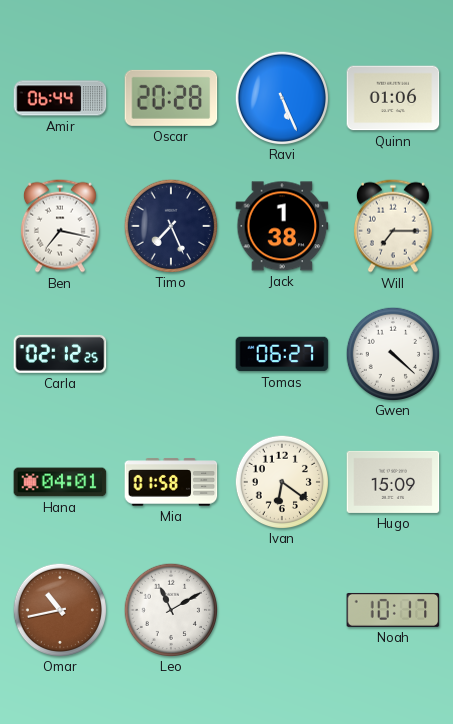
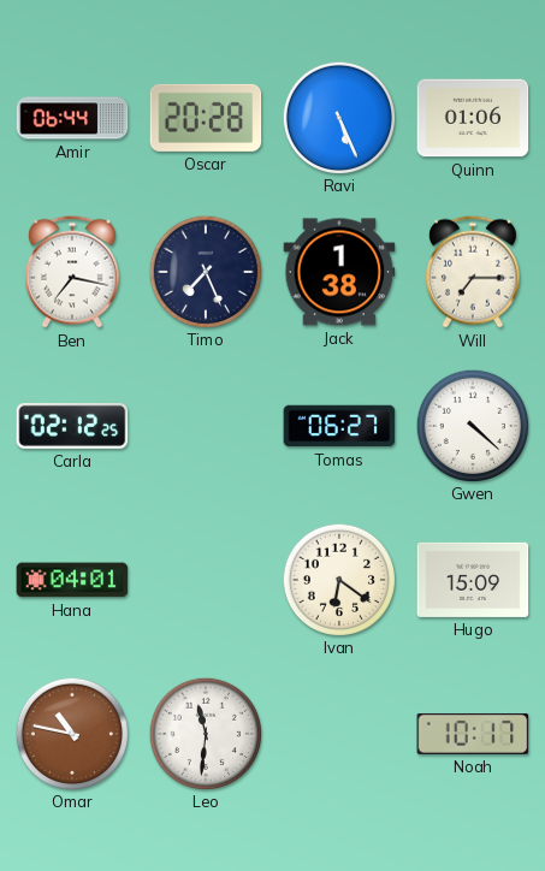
Mia: 01:58 -> none (171, 482)
Omar: 10:43 -> 10:47 (71, 733)
Leo: 11:10 -> 11:31 (205, 733)
